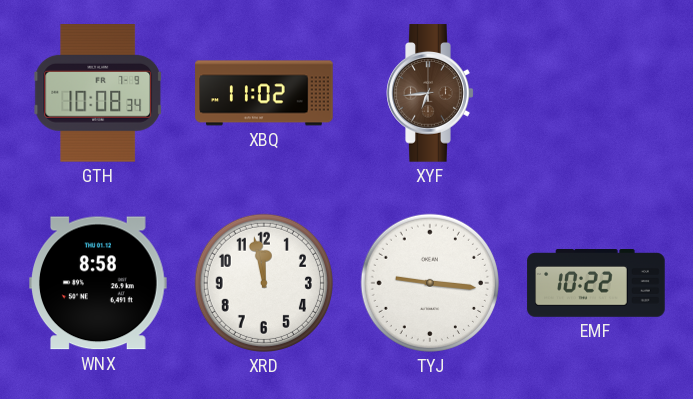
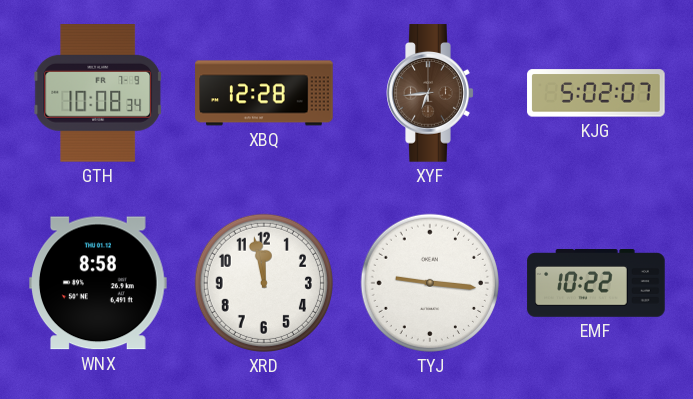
XBQ: 11:02 -> 12:28 (264, 93)
KJG: none -> 5:02 (596, 93)
